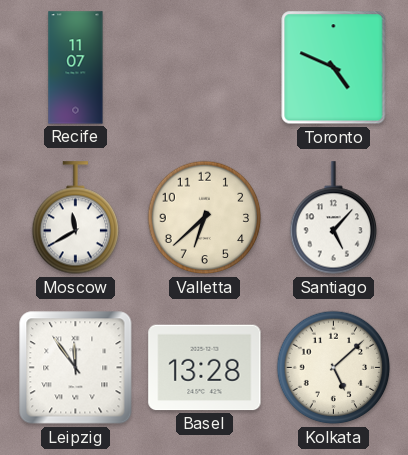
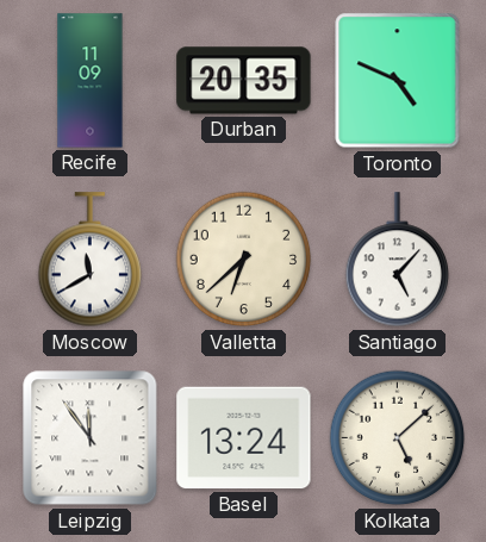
Recife: 11:07 -> 11:09 (91, 81)
Durban: none -> 20:35 (244, 81)
Basel: 13:28 -> 13:24 (244, 438)
